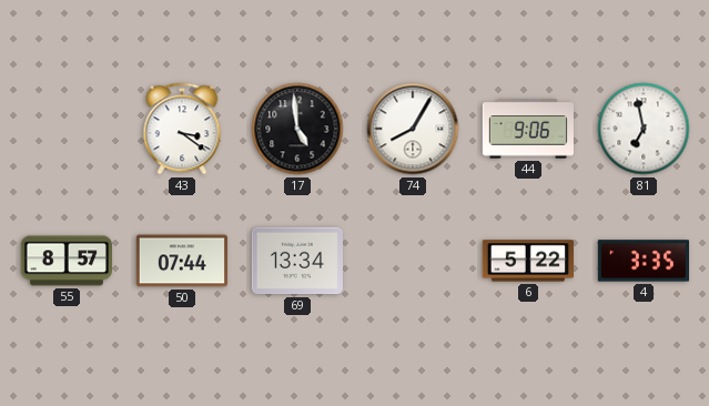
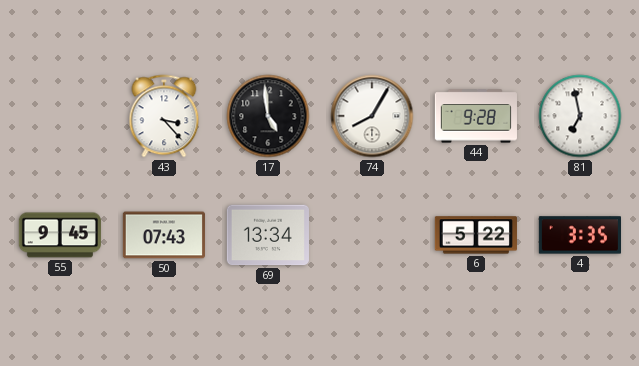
43: 3:21 -> 3:23 (164, 116)
44: 9:06 -> 9:28 (476, 116)
55: 8:57 -> 9:45 (60, 235)
50: 07:44 -> 07:43 (163, 235)
